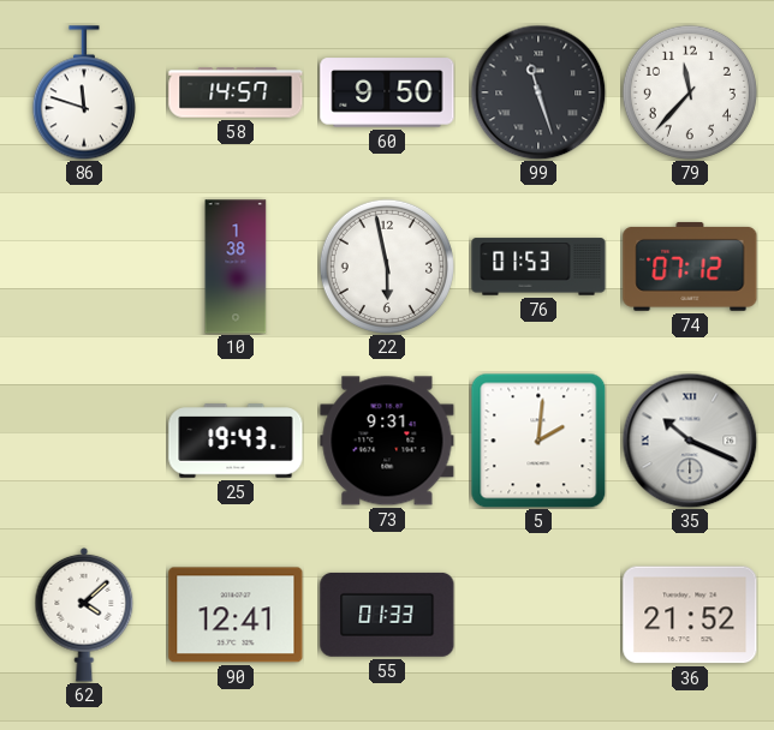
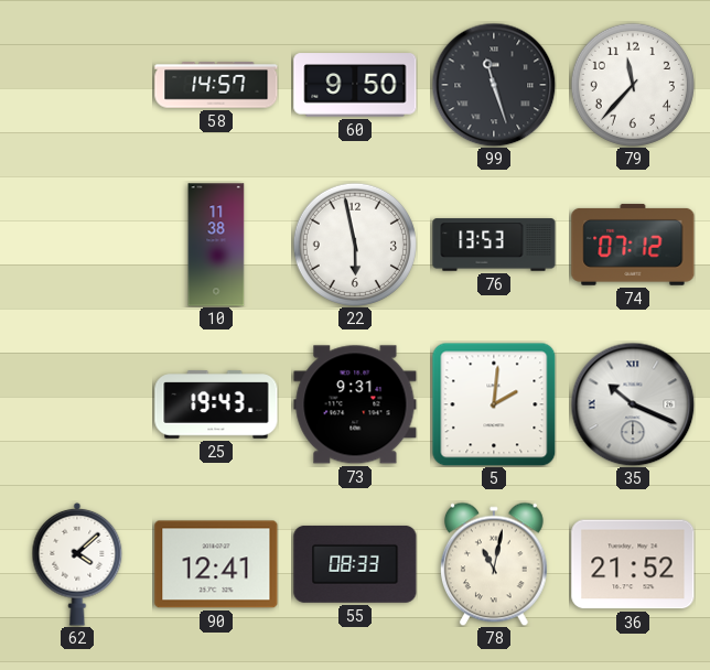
86: 11:48 -> none (84, 92)
10: 1:38 -> 11:38 (216, 245)
76: 01:53 -> 13:53 (494, 245)
55: 01:33 -> 08:33 (355, 564)
78: none -> 11:02 (494, 564)
